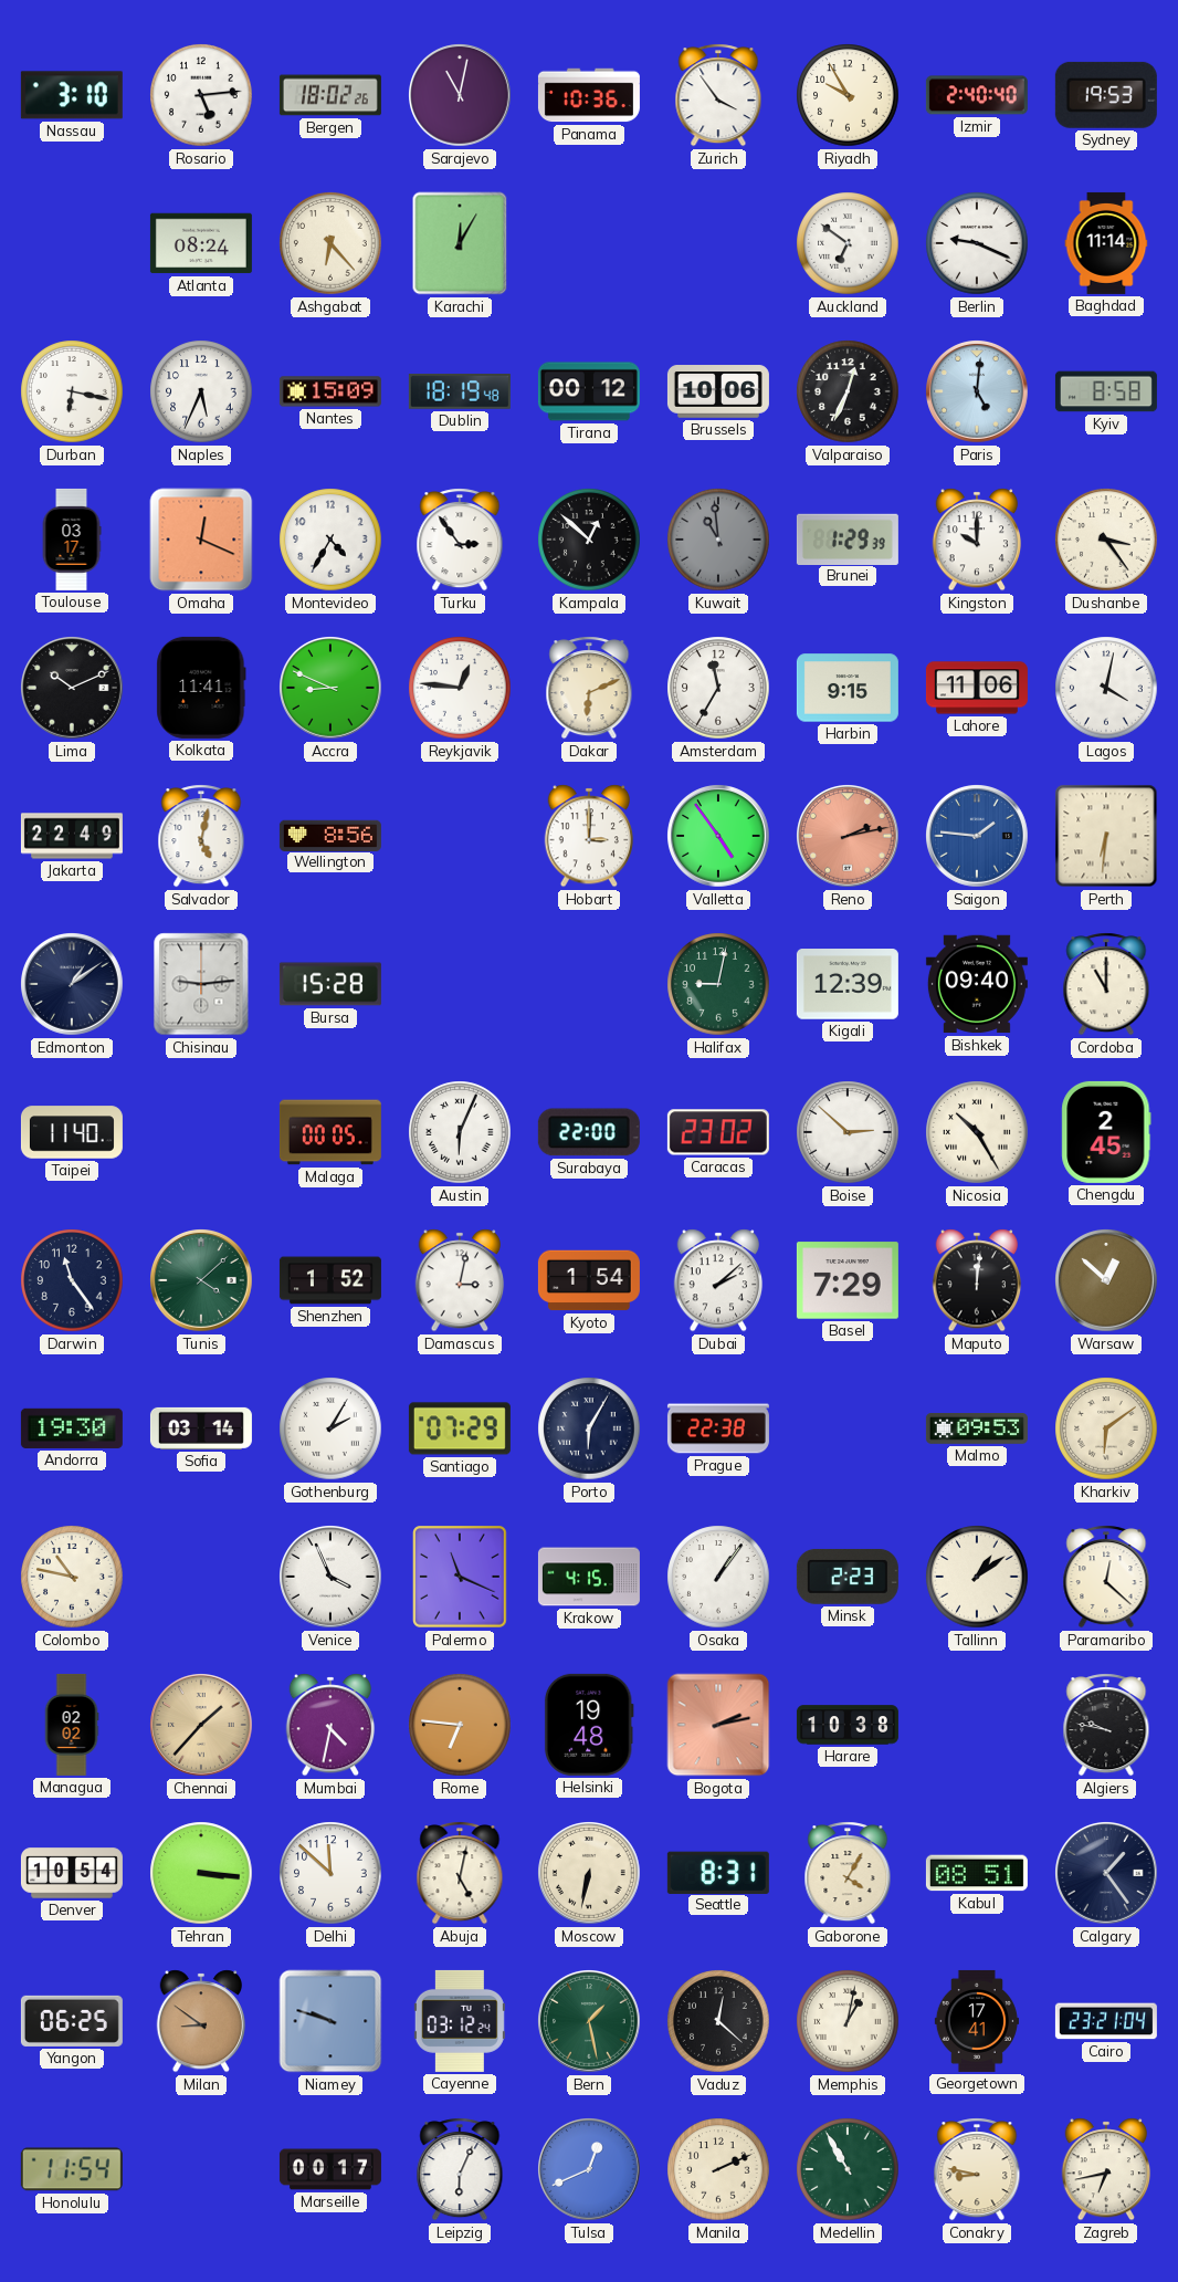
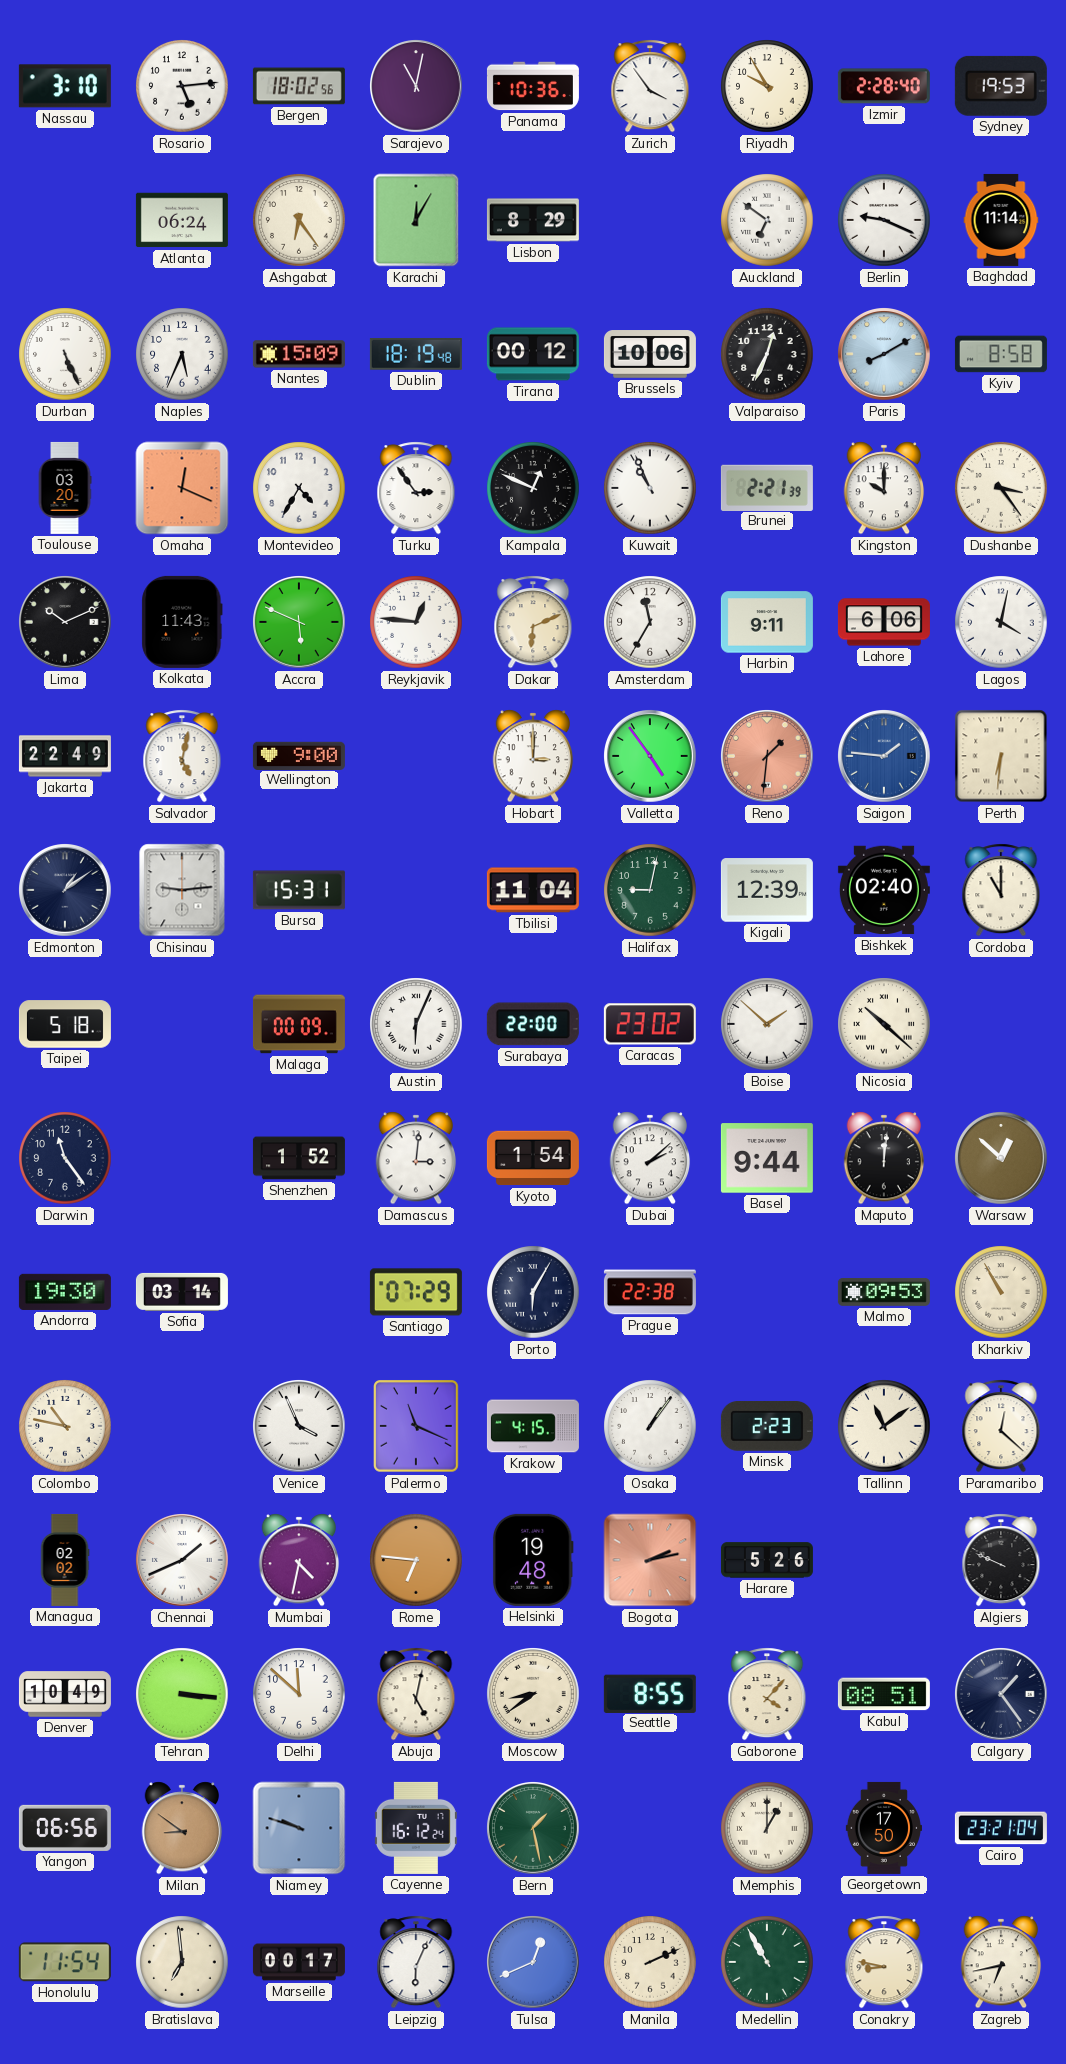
Bergen: 18:02:26 -> 18:02:56 (299, 86)
Izmir: 2:40 -> 2:28 (884, 86)
Atlanta: 08:24 -> 06:24 (182, 220)
Ashgabat: 6:23 -> 6:24 (299, 220)
Lisbon: none -> 8:29 (533, 220)
Durban: 6:17 -> 5:26 (65, 354)
Paris: 5:01 -> 8:10 (884, 354)
Toulouse: 03:17 -> 03:20 (65, 488)
Kampala: 12:52 -> 12:49 (533, 488)
Kuwait: 10:59 -> 10:56 (650, 488)
Kuwait dial: grey -> white (650, 488)
Brunei: 1:29 -> 2:21 (767, 487)
Kolkata: 11:41 -> 11:43 (182, 622)
Accra: 8:49 -> 5:49 (299, 622)
Harbin: 9:15 -> 9:11 (767, 622)
Lahore: 11:06 -> 6:06 (884, 622)
Wellington: 8:56 -> 9:00 (299, 755)
Reno: 2:13 -> 1:31 (767, 756)
Bursa: 15:28 -> 15:31 (299, 890)
Tbilisi: none -> 11:04 (533, 890)
Bishkek: 09:40 -> 02:40 (884, 890)
Taipei: 11:40 -> 5:18 (65, 1024)
Malaga: 00:05 -> 00:09 (299, 1024)
Boise: 2:52 -> 1:52 (767, 1024)
Nicosia: 10:25 -> 10:22 (884, 1024)
Chengdu: 2:45 -> none (1106, 1132)
Tunis: 4:08 -> none (201, 1280)
Damascus: 3:02 -> 3:01 (416, 1158)
Basel: 7:29 -> 9:44 (767, 1158)
Gothenburg: 2:05 -> none (330, 1428)
Kharkiv: 6:09 -> 10:55 (1001, 1292)
Tallinn: 1:09 -> 11:09 (884, 1426)
Chennai: 1:37 -> 1:41 (182, 1560)
Chennai dial: champagne -> white (182, 1560)
Harare: 10:38 -> 5:26 (767, 1560)
Algiers: 9:47 -> 9:49 (1001, 1560)
Denver: 10:54 -> 10:49 (65, 1694)
Moscow: 6:32 -> 8:39 (533, 1694)
Seattle: 8:31 -> 8:55 (650, 1693)
Gaborone: 4:05 -> 4:07 (767, 1694)
Yangon: 06:25 -> 06:56 (65, 1828)
Cayenne: 03:12 -> 16:12 (416, 1828)
Vaduz: 12:22 -> none (718, 2021)
Memphis: 1:02 -> 1:00 (767, 1828)
Georgetown: 17:41 -> 17:50 (883, 1828)
Bratislava: none -> 6:59 (182, 1962)
